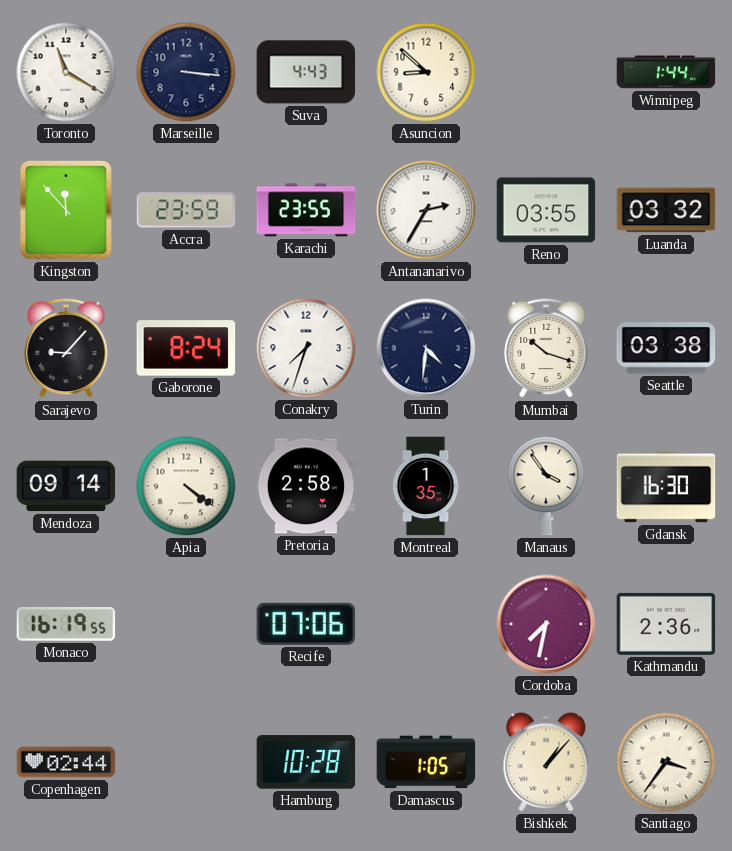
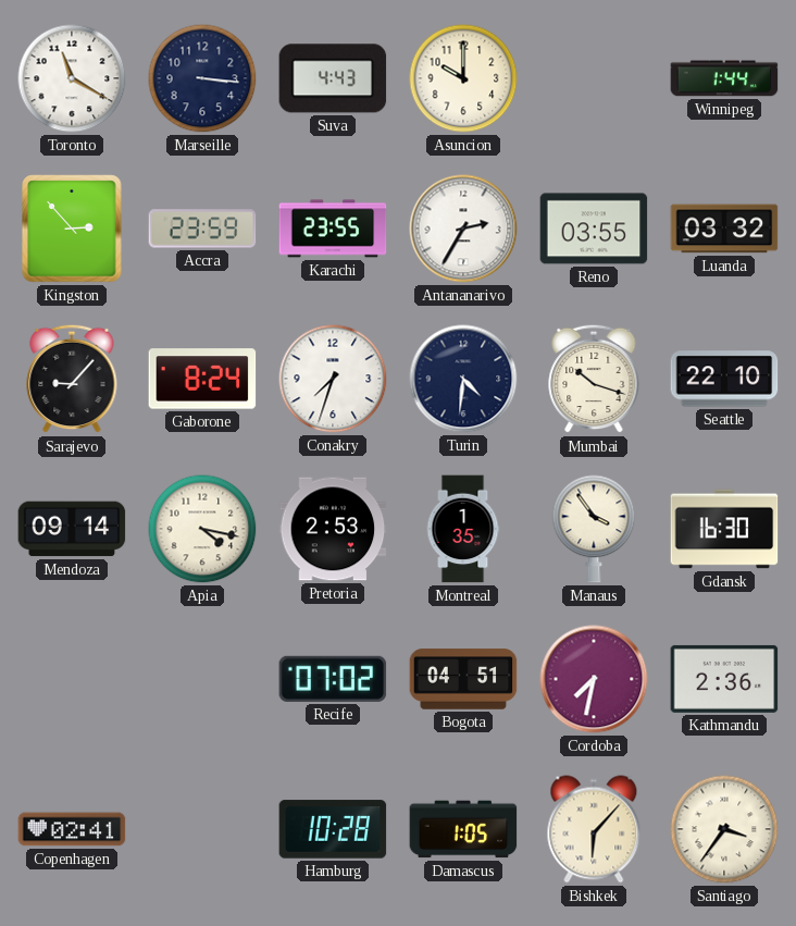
Asuncion: 8:52 -> 10:00 (463, 78)
Kingston: 11:53 -> 2:53 (72, 229)
Seattle: 03:38 -> 22:10 (724, 379)
Apia: 4:21 -> 4:17 (202, 529)
Pretoria: 2:58 -> 2:53 (333, 529)
Monaco: 16:19 -> none (66, 625)
Recife: 07:06 -> 07:02 (333, 679)
Bogota: none -> 04:51 (463, 679)
Copenhagen: 02:44 -> 02:41 (72, 829)
Bishkek: 1:07 -> 6:07 (594, 829)
